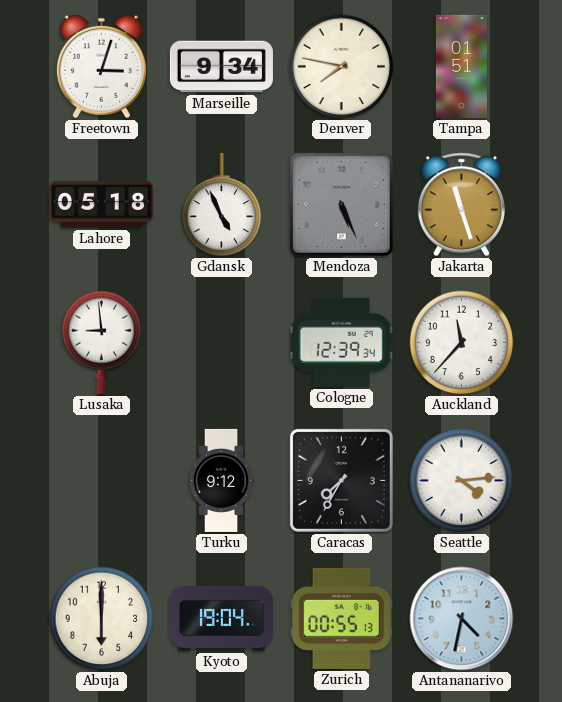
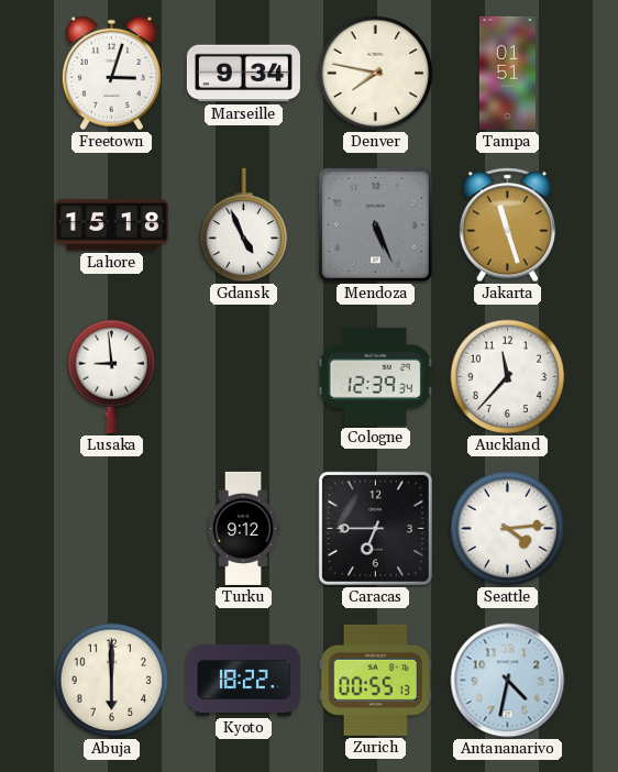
Lahore: 05:18 -> 15:18 (111, 225)
Caracas: 7:35 -> 6:45 (375, 528)
Kyoto: 19:04 -> 18:22 (243, 680)
